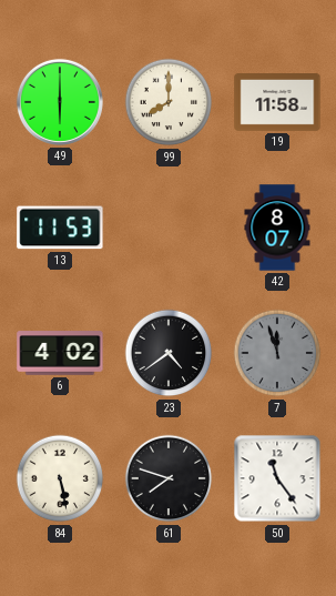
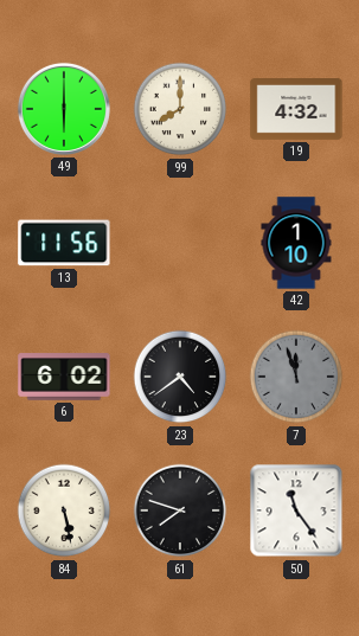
19: 11:58 -> 4:32 (296, 110)
13: 11:53 -> 11:56 (64, 243)
42: 8:07 -> 1:10 (296, 243)
6: 4:02 -> 6:02 (64, 377)
